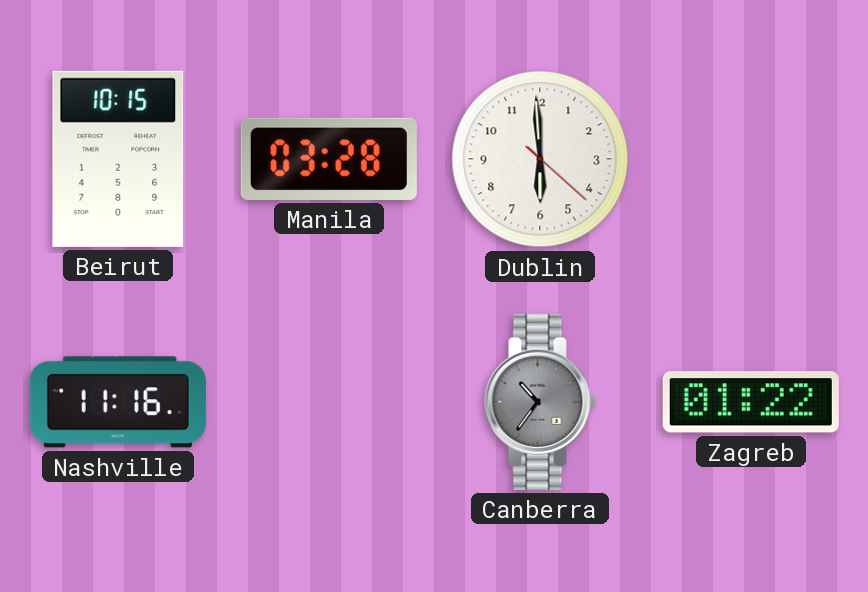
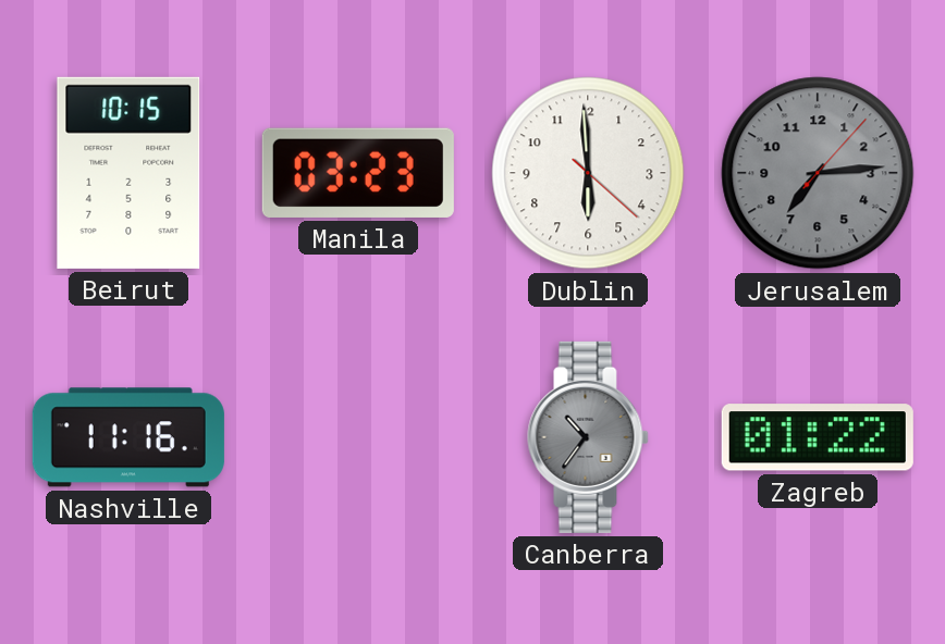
Manila: 03:28 -> 03:23 (358, 173)
Jerusalem: none -> 7:14 (818, 173)
